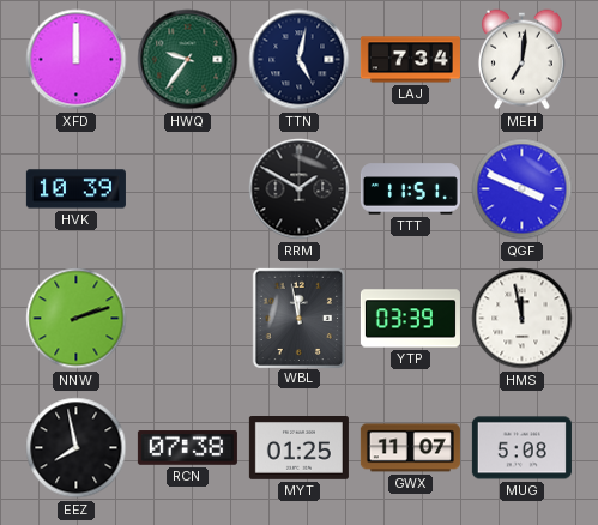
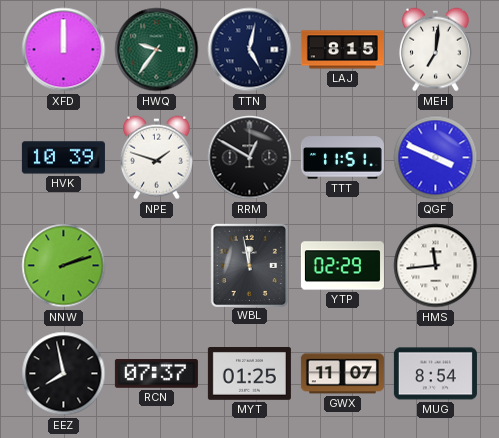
LAJ: 7:34 -> 8:15 (342, 50)
NPE: none -> 1:48 (157, 158)
RRM: 1:50 -> 12:50 (250, 158)
YTP: 03:39 -> 02:29 (342, 266)
HMS: 11:58 -> 11:44 (436, 266)
RCN: 07:38 -> 07:37 (156, 374)
MUG: 5:08 -> 8:54 (435, 374)
